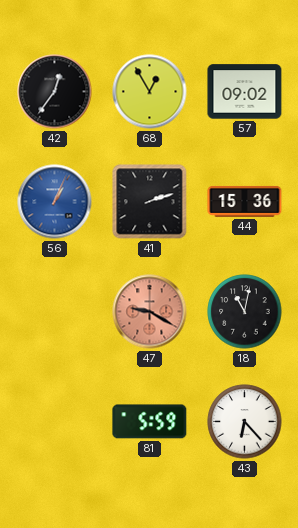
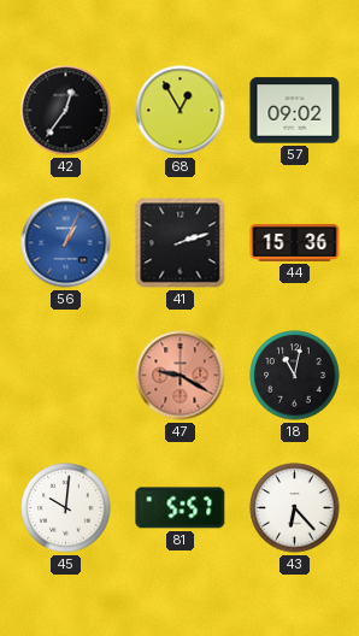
45: none -> 10:01 (66, 508)
81: 5:59 -> 5:57 (181, 508)
